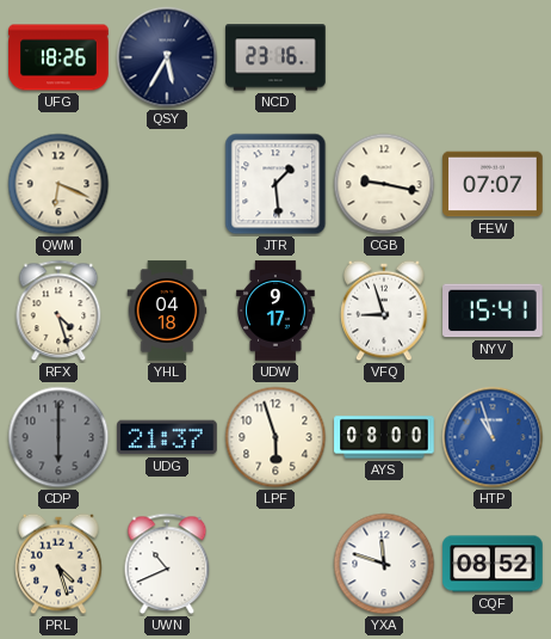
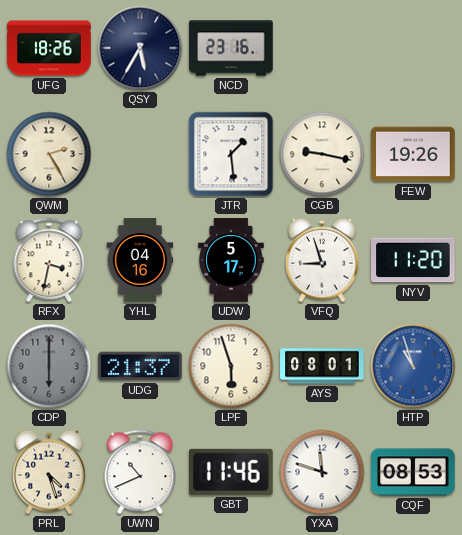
QWM: 6:19 -> 2:25 (49, 154)
FEW: 07:07 -> 19:26 (413, 154)
RFX: 4:27 -> 3:32 (49, 260)
YHL: 04:18 -> 04:16 (140, 260)
UDW: 9:17 -> 5:17 (231, 260)
NYV: 15:41 -> 11:20 (413, 260)
AYS: 08:00 -> 08:01 (322, 366)
GBT: none -> 11:46 (232, 472)
CQF: 08:52 -> 08:53 (413, 472)
